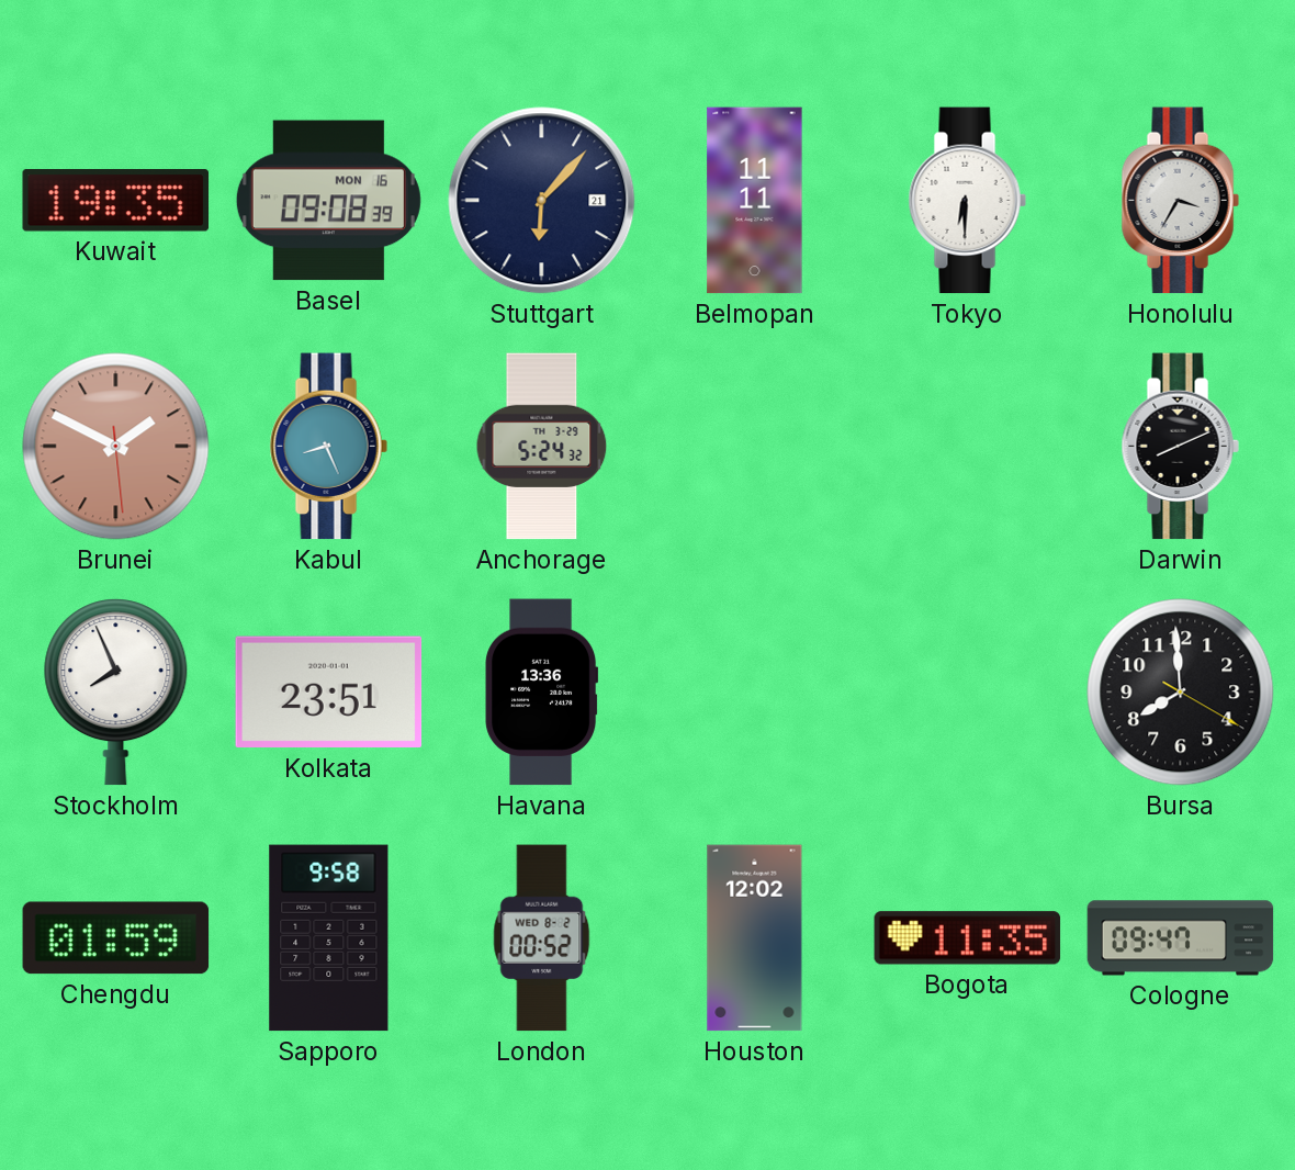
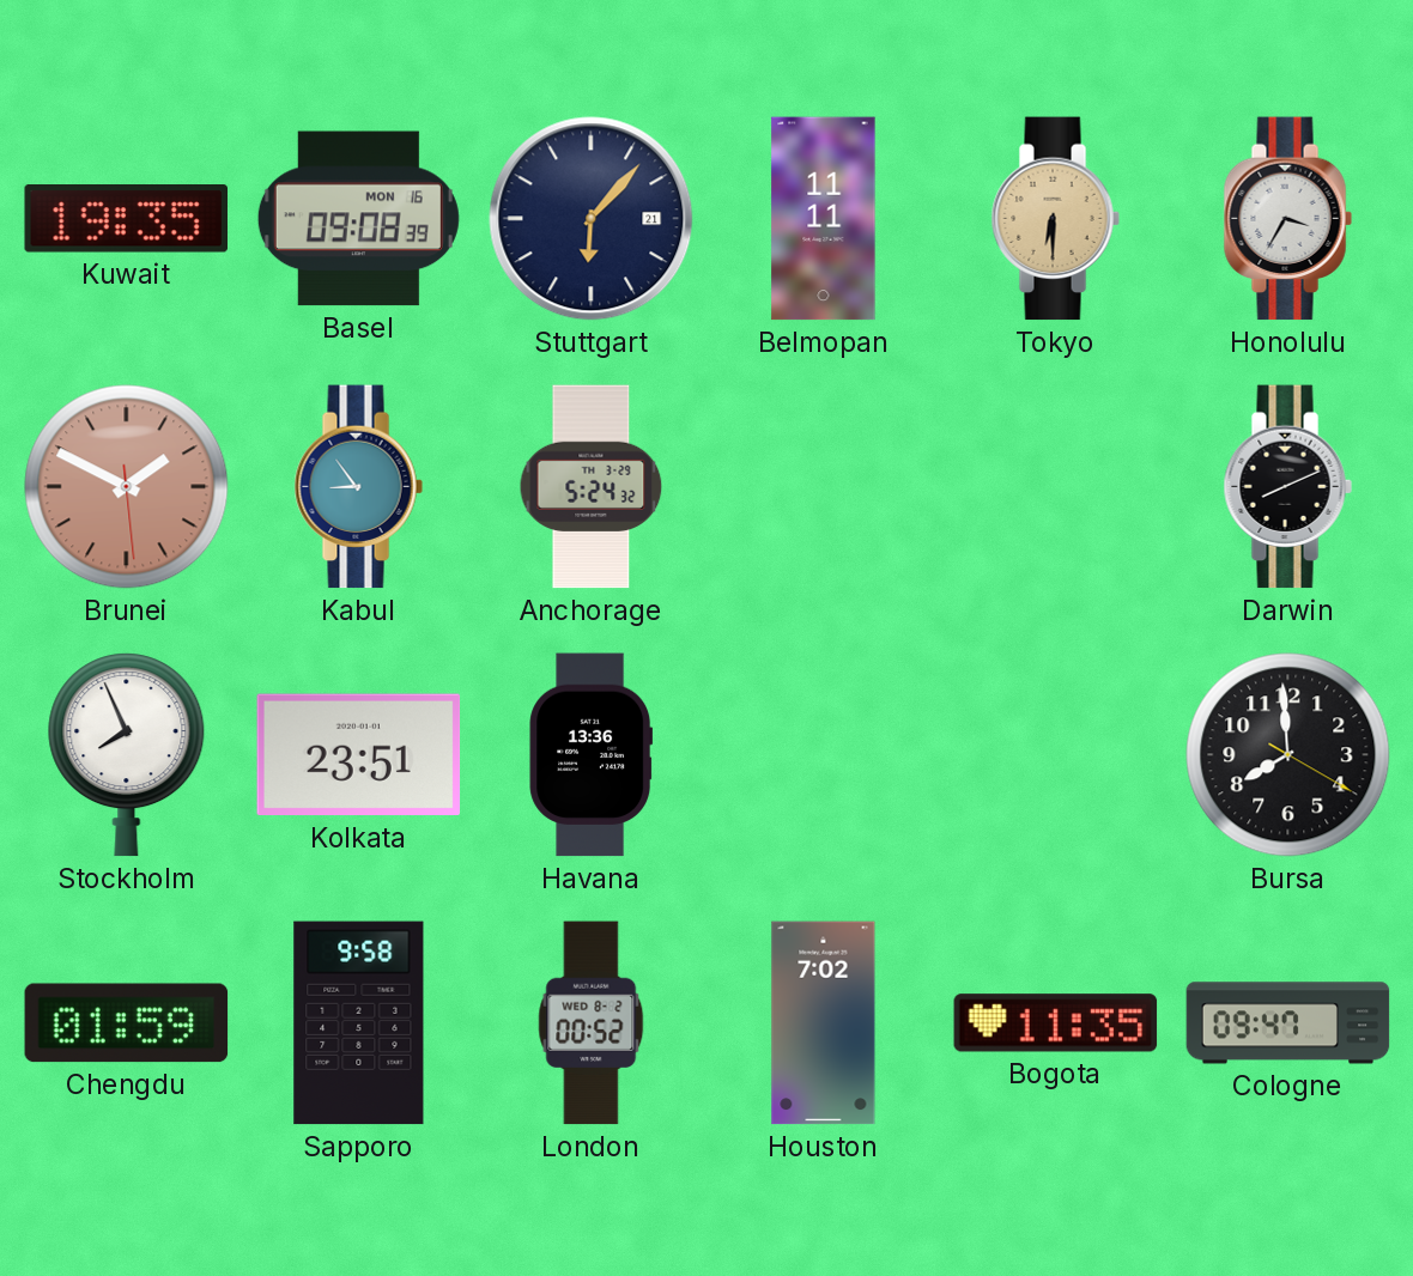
Tokyo dial: white -> champagne (1055, 219)
Kabul: 8:26 -> 8:54 (358, 487)
Houston: 12:02 -> 7:02 (824, 1023)
